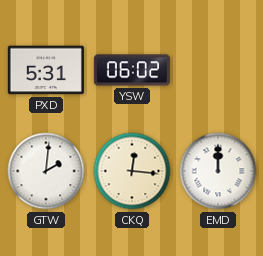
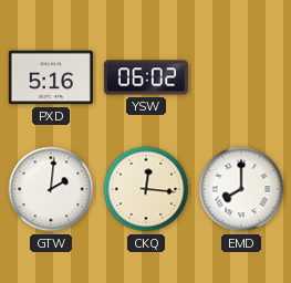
PXD: 5:31 -> 5:16 (51, 77)
EMD: 12:00 -> 8:00 (241, 189)
